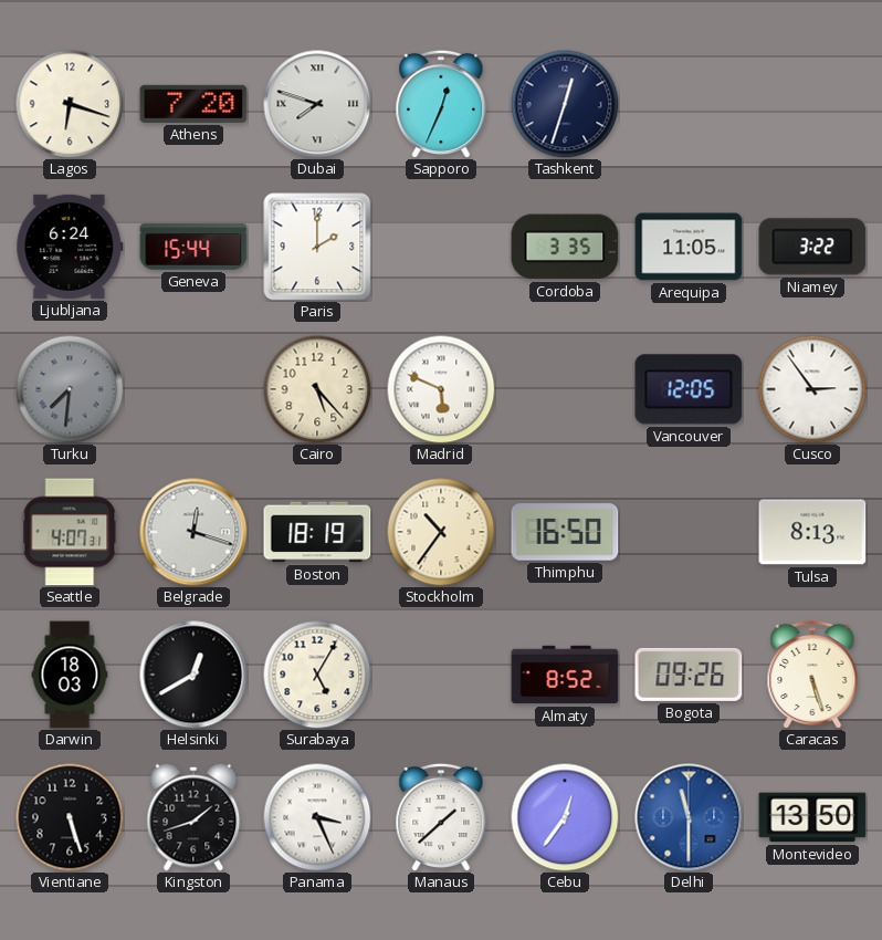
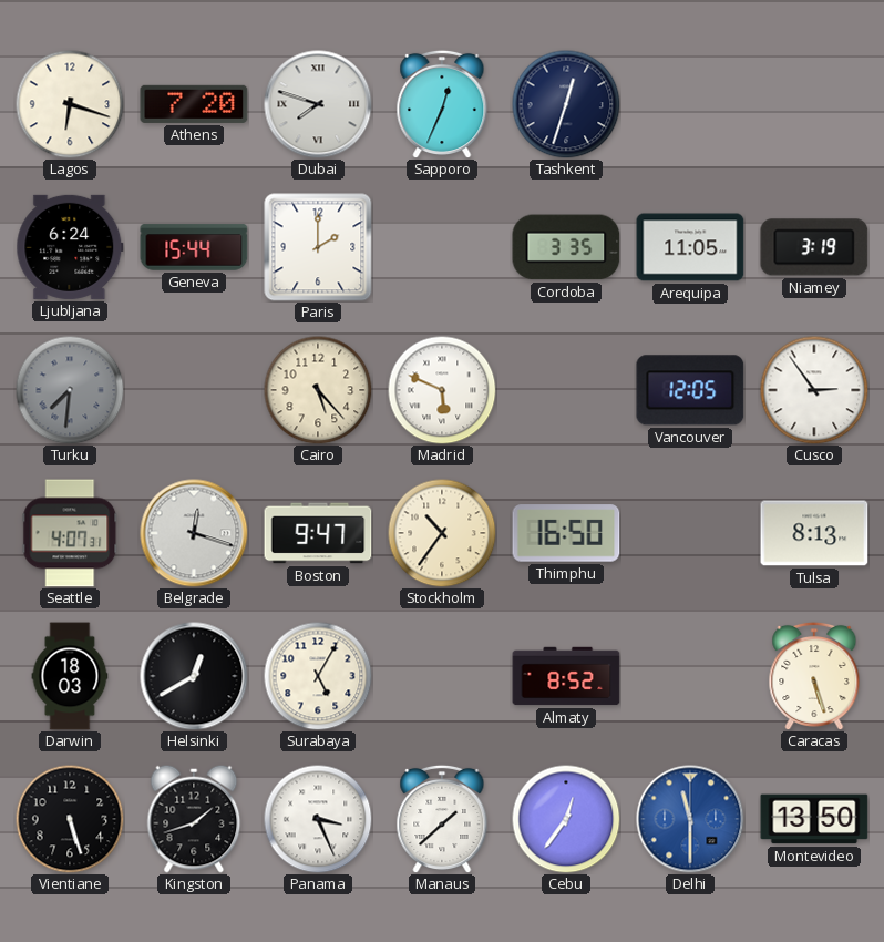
Niamey: 3:22 -> 3:19 (814, 247)
Boston: 18:19 -> 9:47 (318, 533)
Bogota: 09:26 -> none (689, 675)
